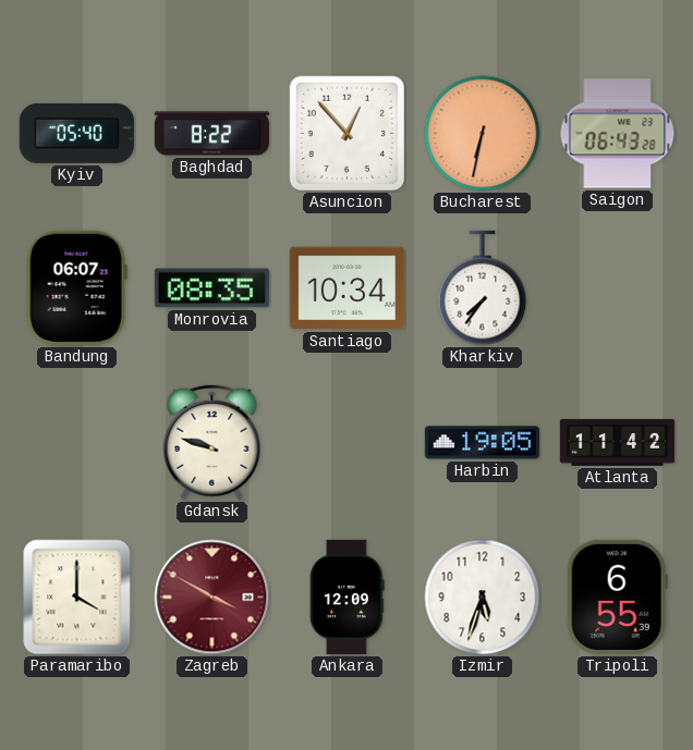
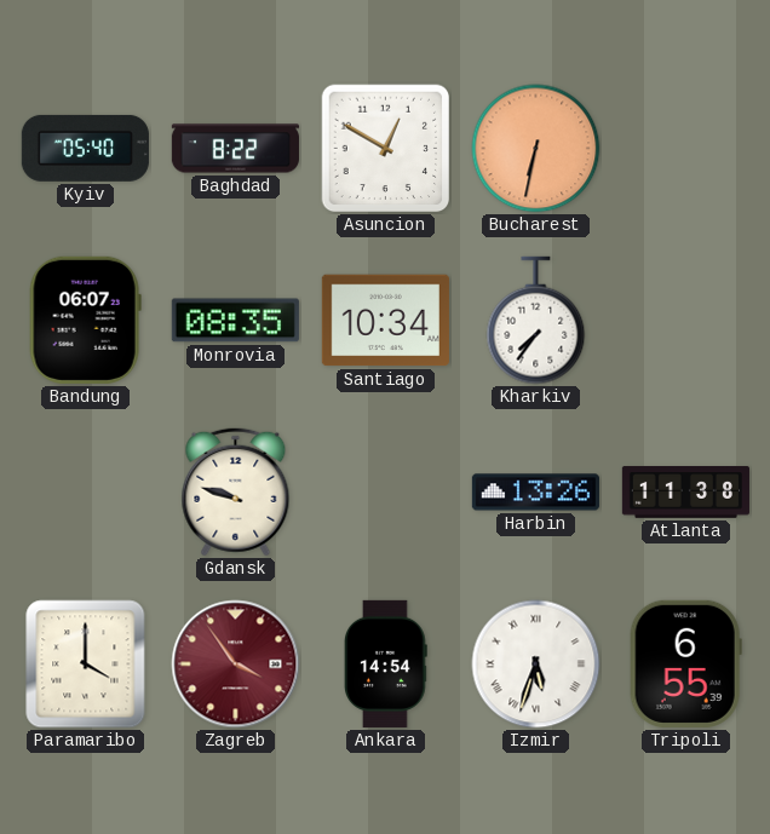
Asuncion: 12:53 -> 12:50 (386, 149)
Saigon: 06:43 -> none (618, 134)
Harbin: 19:05 -> 13:26 (535, 493)
Atlanta: 11:42 -> 11:38 (685, 493)
Zagreb: 3:50 -> 3:54 (236, 665)
Ankara: 12:09 -> 14:54 (386, 663)
Izmir numerals: Arabic -> Roman (536, 665)
